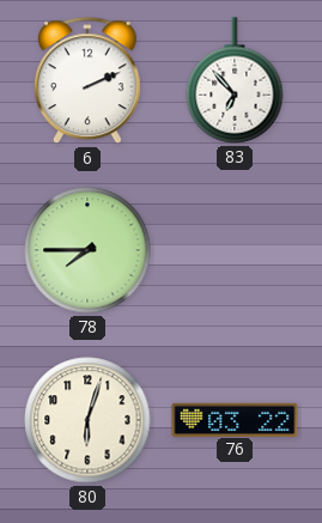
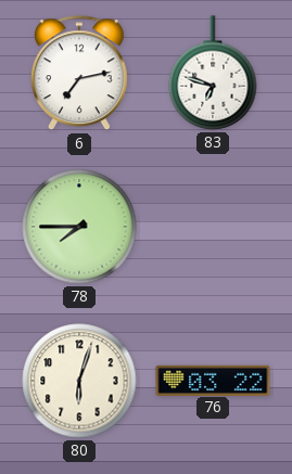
6: 2:11 -> 7:13 (79, 74)
83: 6:53 -> 6:48 (213, 73)
